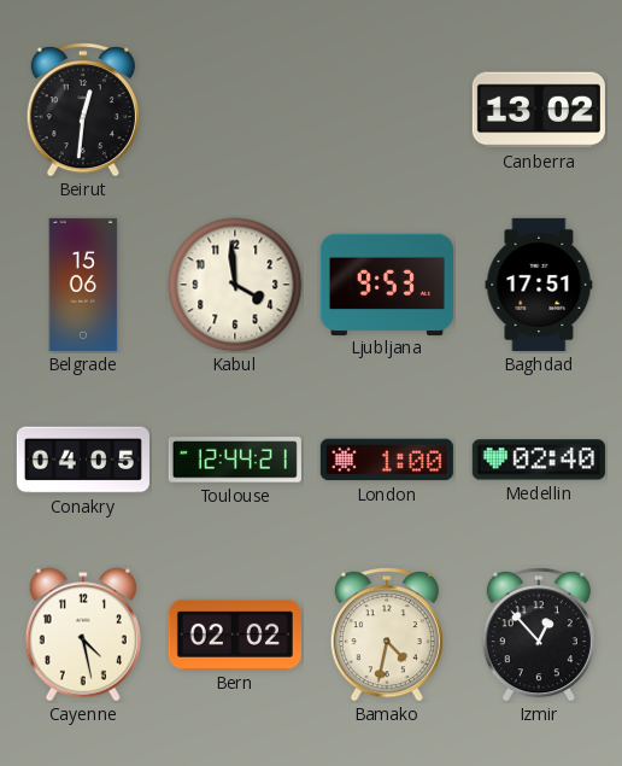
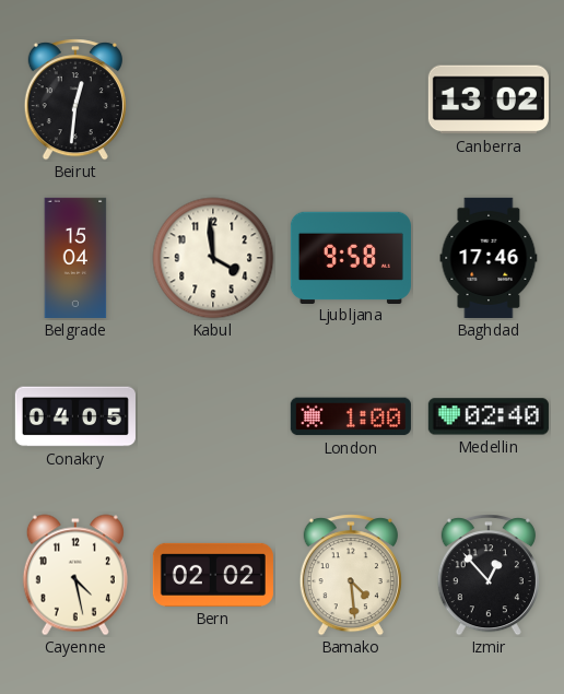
Belgrade: 15:06 -> 15:04 (75, 258)
Ljubljana: 9:53 -> 9:58 (351, 257)
Baghdad: 17:51 -> 17:46 (489, 258)
Toulouse: 12:44 -> none (235, 460)
Bamako: 4:32 -> 4:29 (351, 575)
